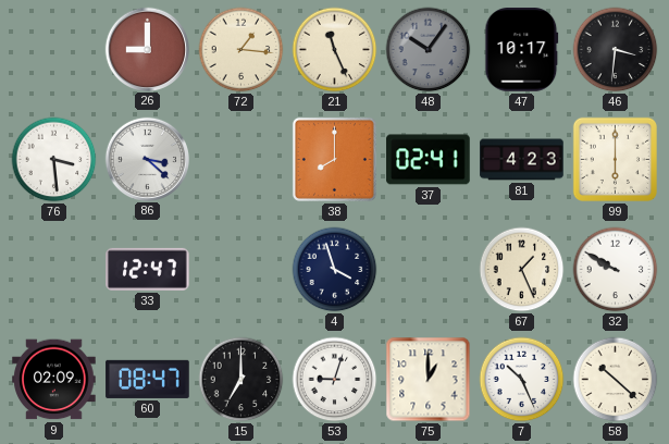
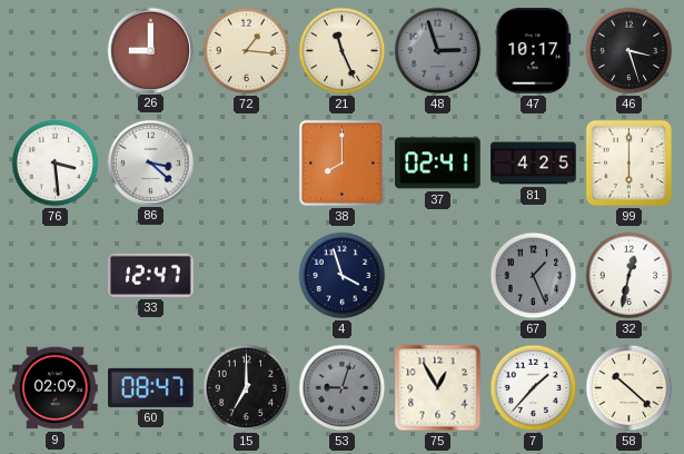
48: 10:06 -> 2:57 (438, 51)
46: 3:31 -> 3:27 (630, 51)
81: 4:23 -> 4:25 (534, 164)
67 dial: cream -> grey (534, 276)
32: 9:50 -> 12:32 (630, 276)
53 dial: white -> grey (343, 388)
75: 1:00 -> 12:55 (438, 388)
7: 10:26 -> 1:37 (534, 388)
